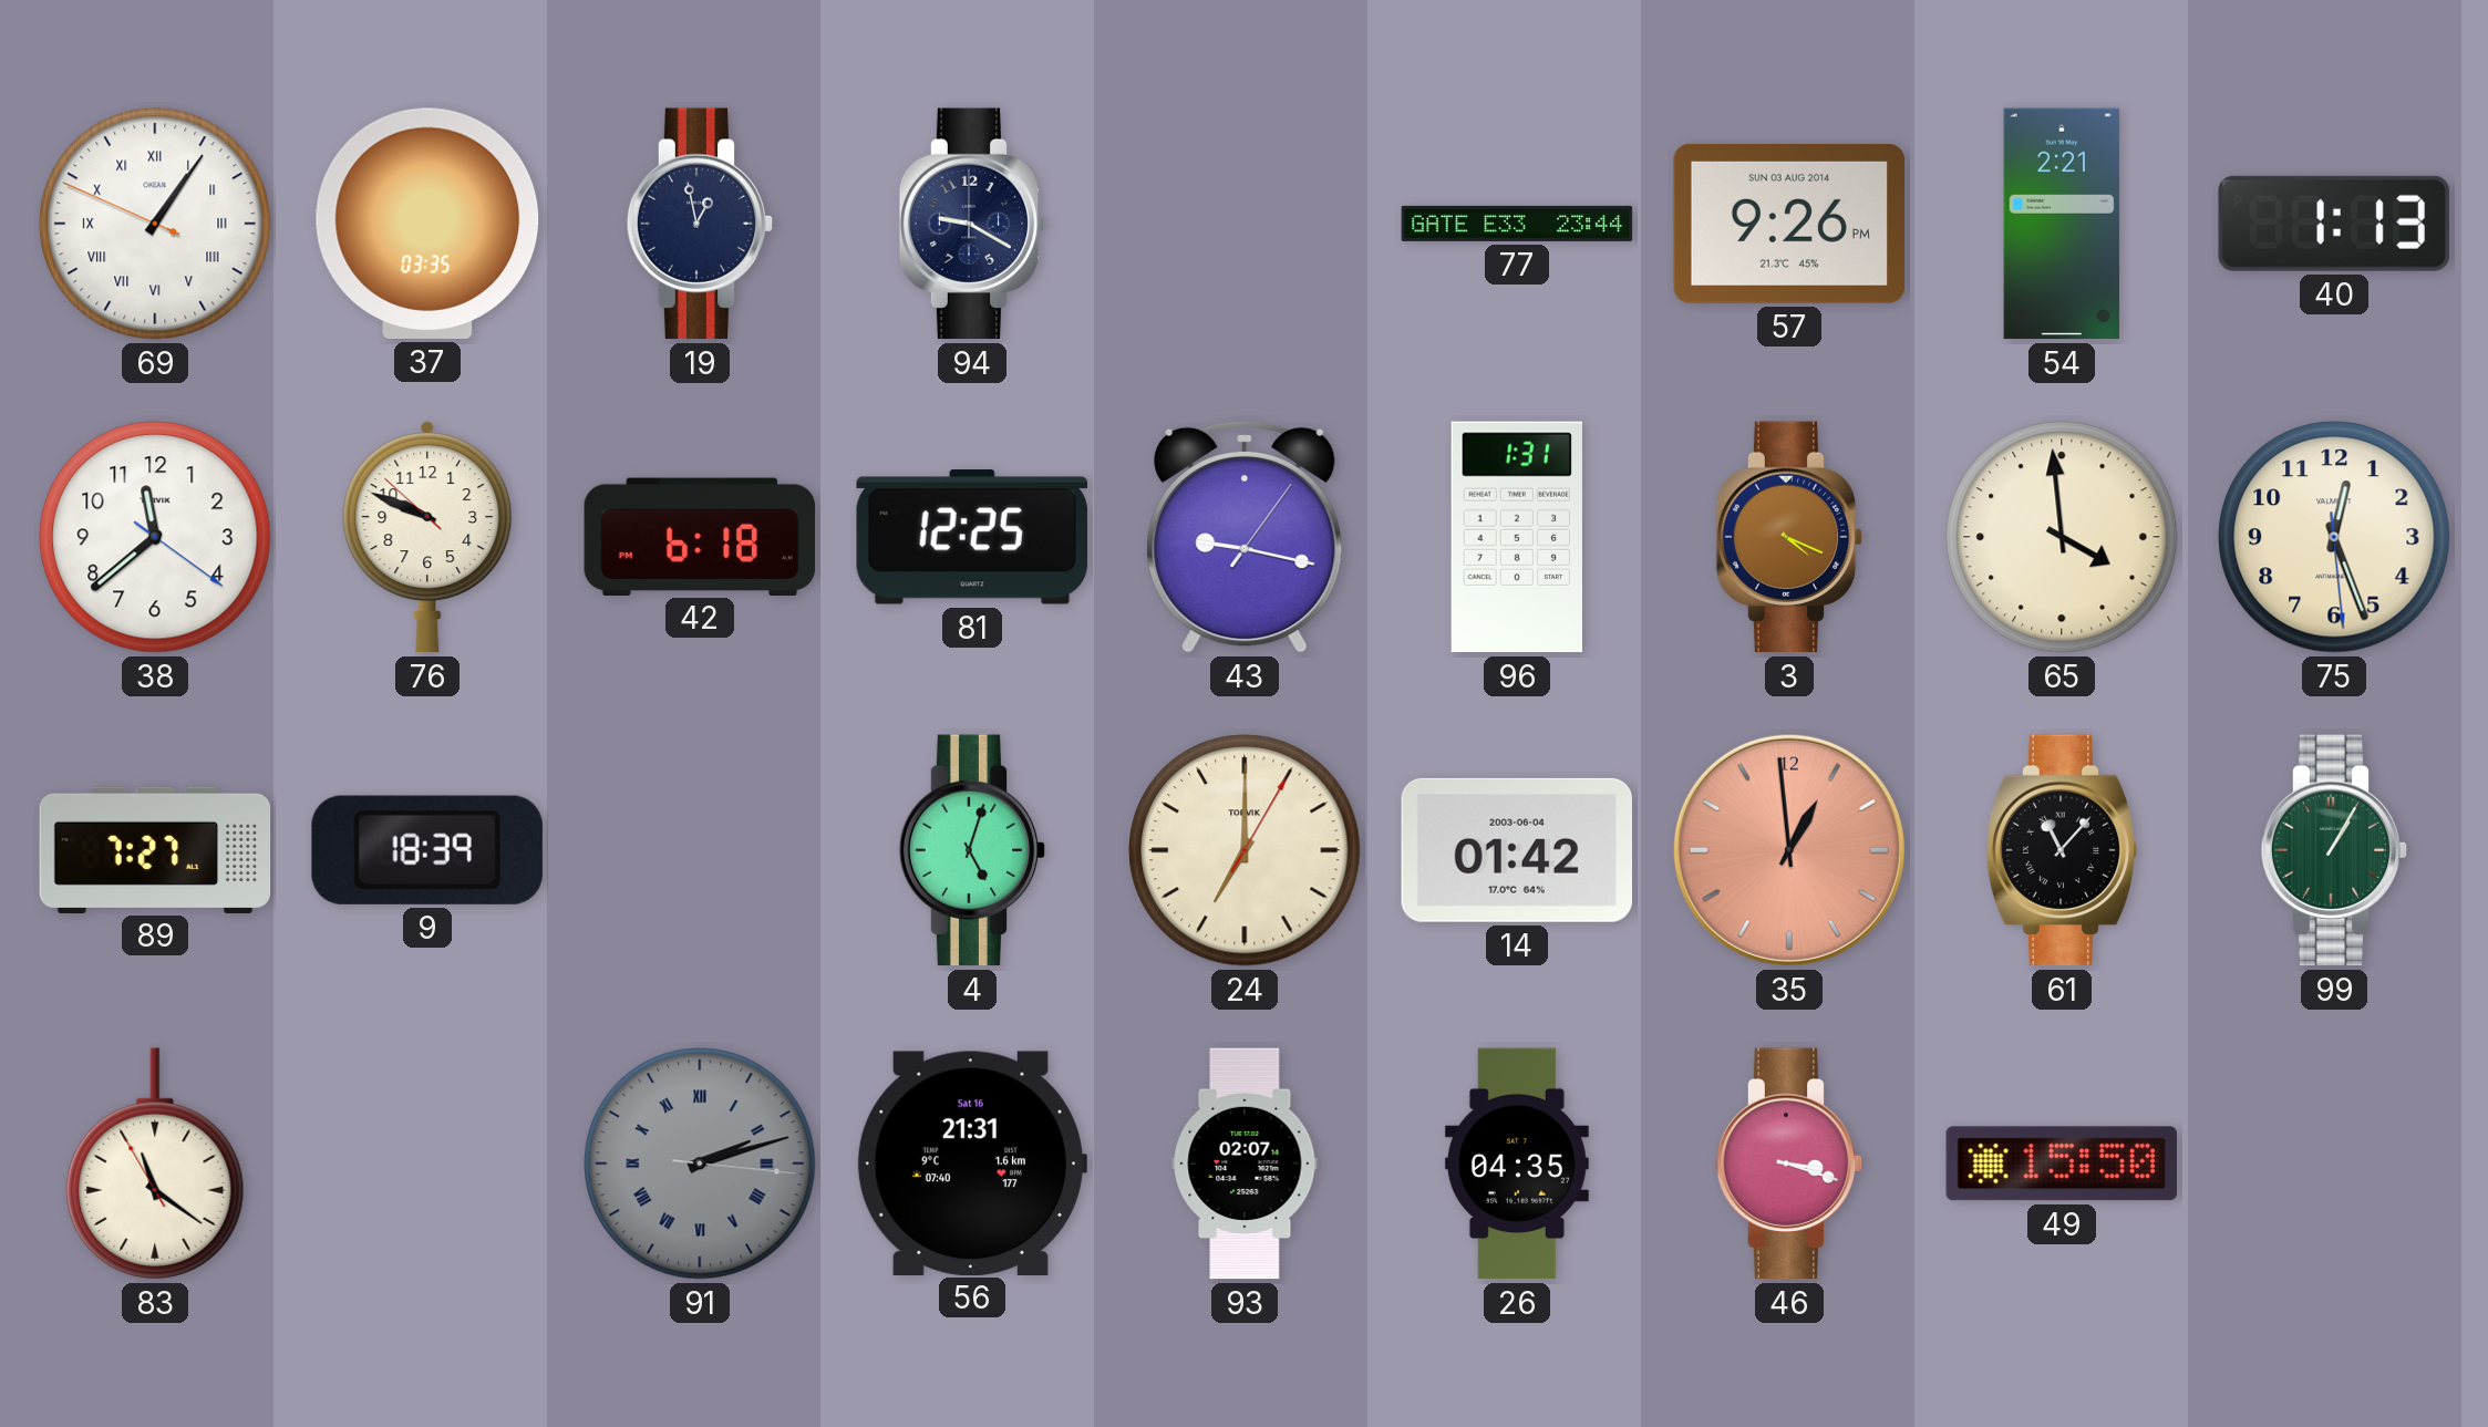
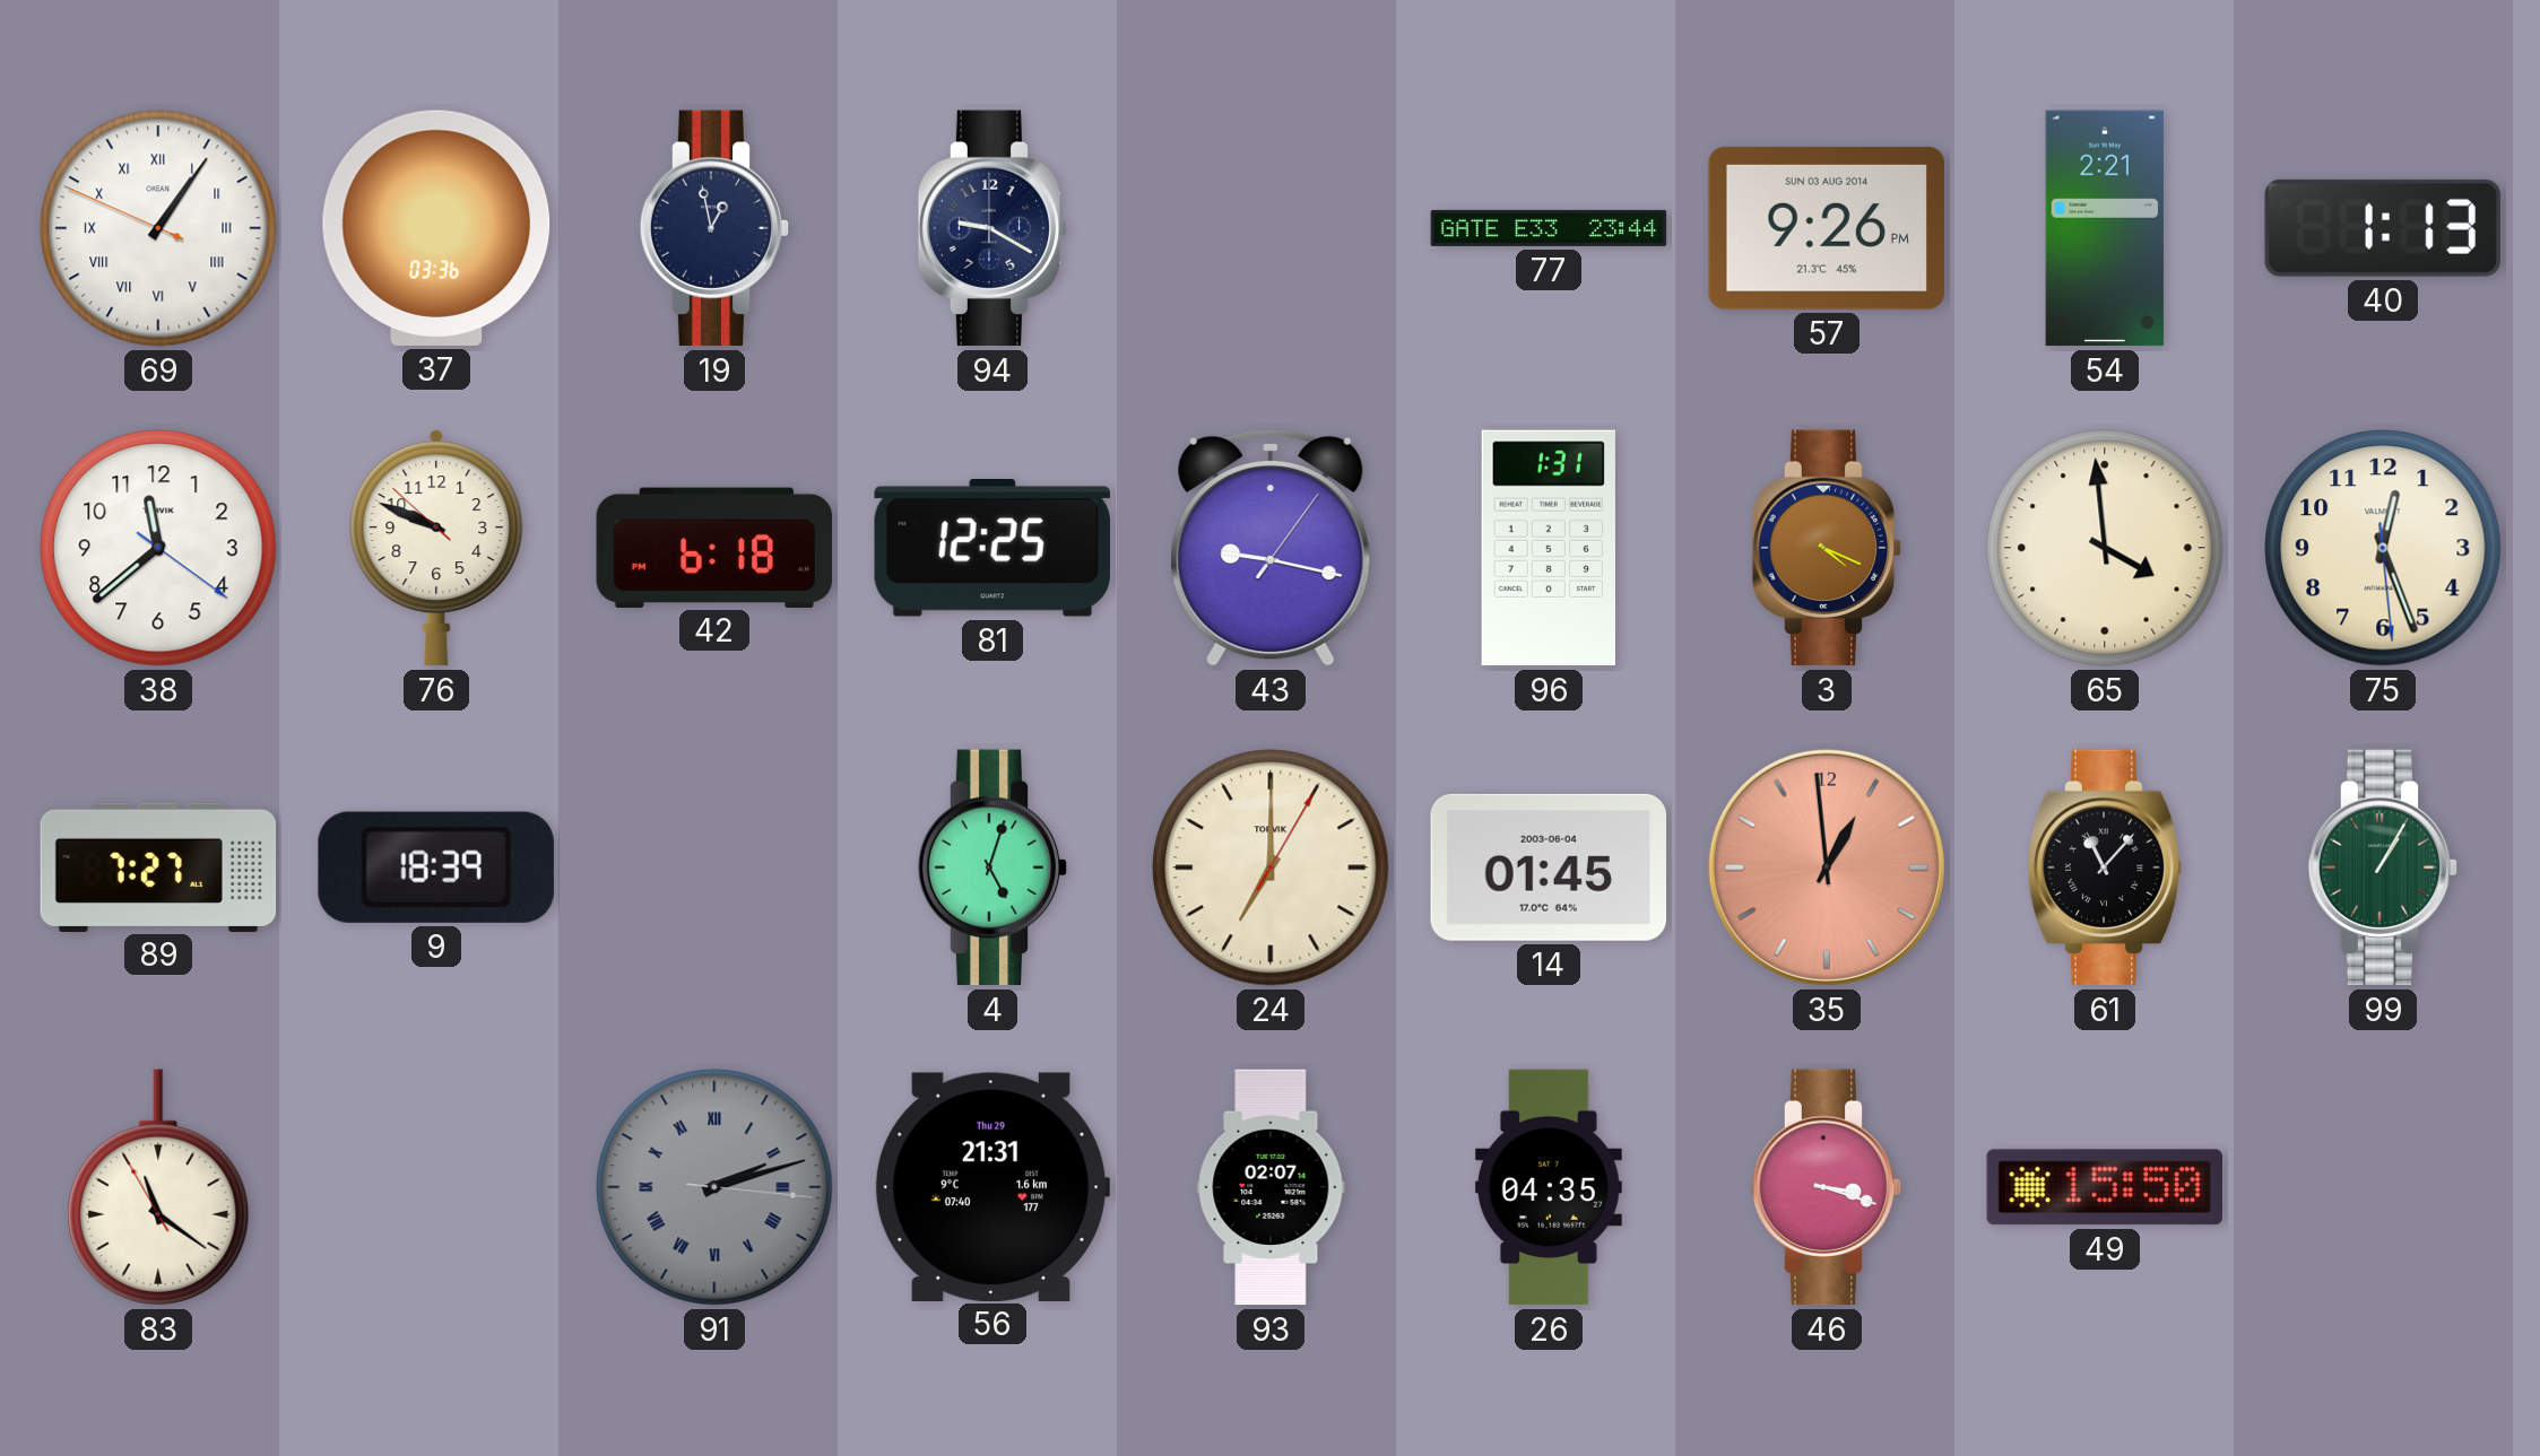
37: 03:35 -> 03:36 (436, 228)
14: 01:42 -> 01:45 (1548, 868)
56 date: Sat 16 -> Thu 29 (991, 1186)
